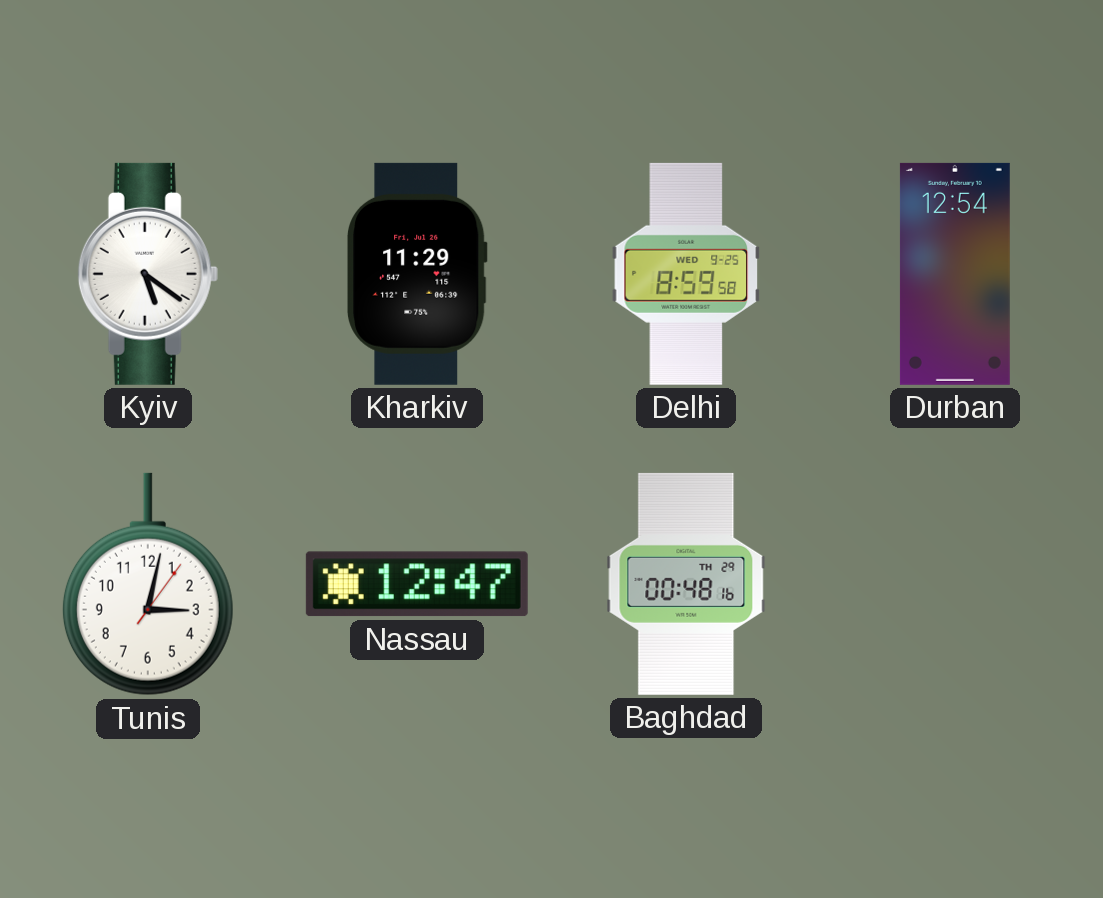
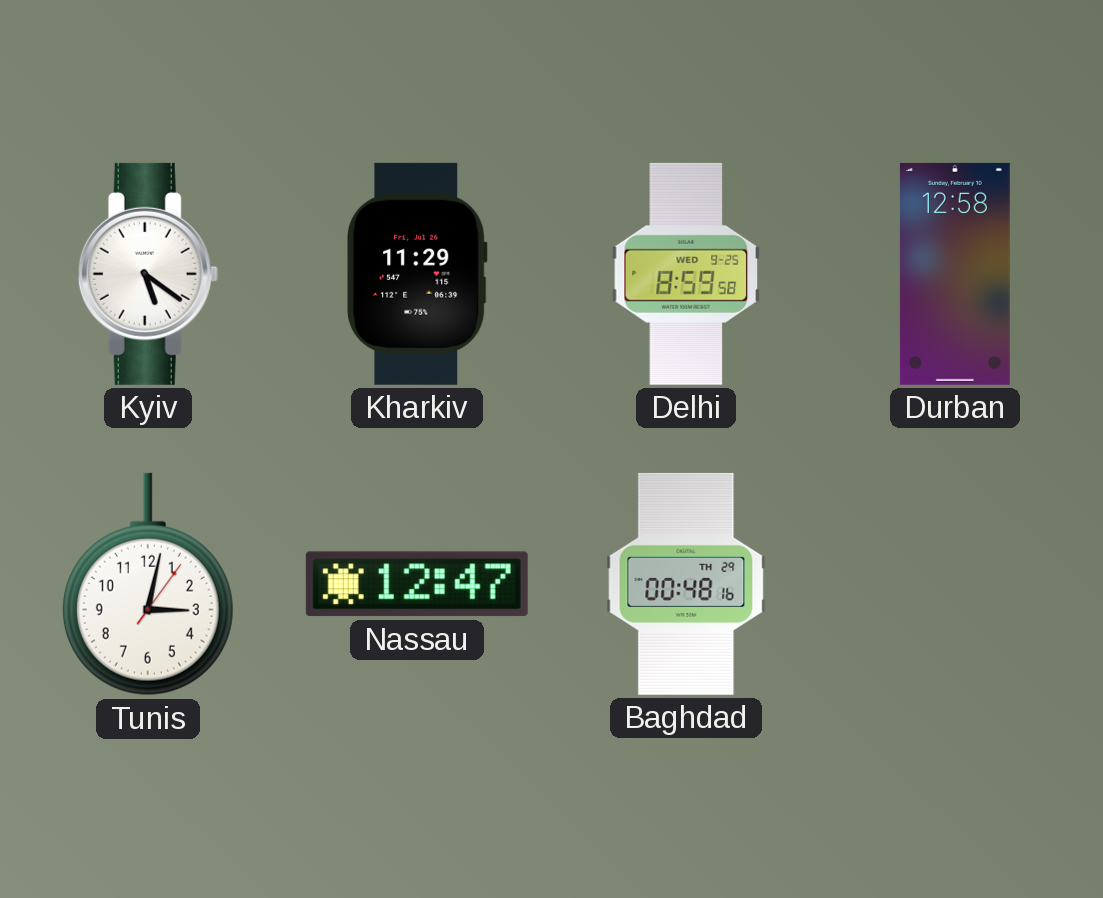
Durban: 12:54 -> 12:58 (955, 274)
